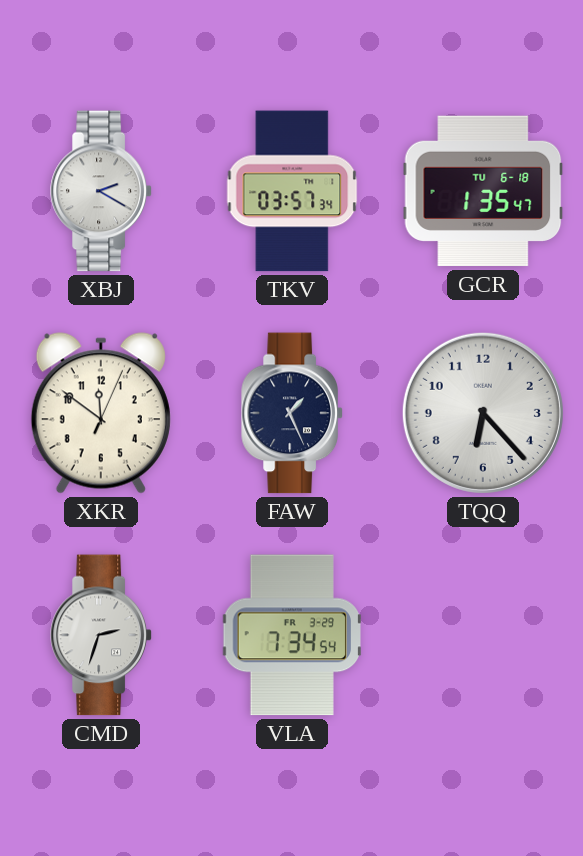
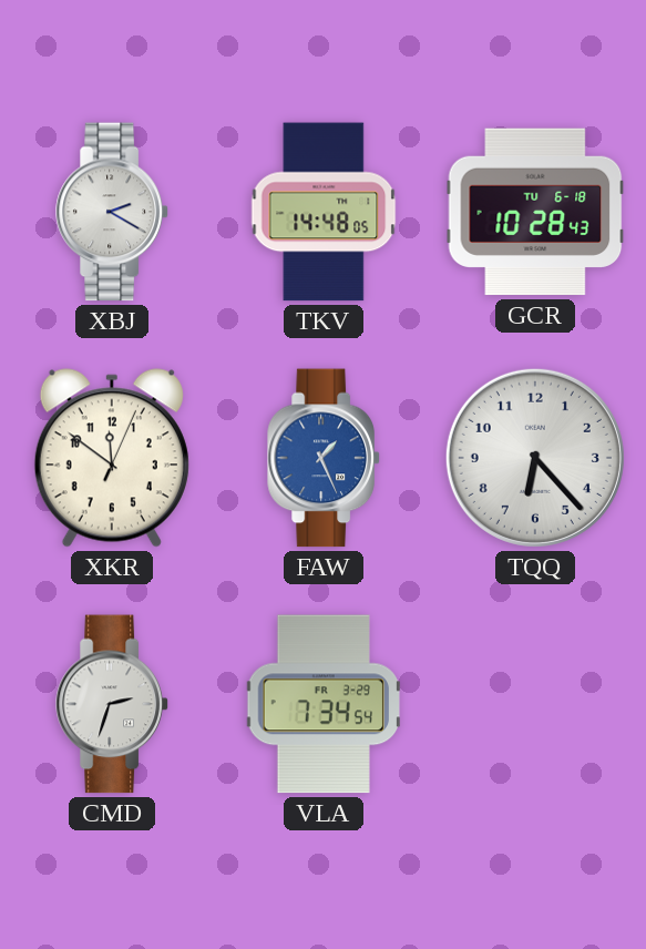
TKV: 03:57 -> 14:48 (324, 212)
GCR: 1:35 -> 10:28 (535, 212)
FAW dial: navy -> blue (324, 458)
